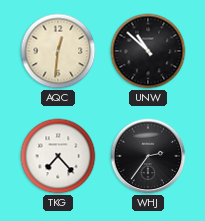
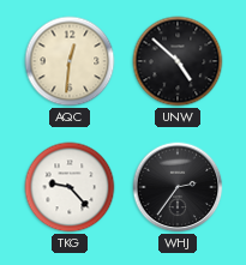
UNW: 10:52 -> 4:52 (178, 61)
TKG: 7:23 -> 9:23 (70, 187)
